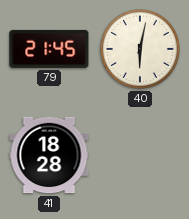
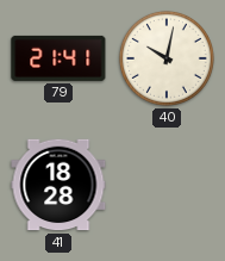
79: 21:45 -> 21:41 (58, 58)
40: 6:02 -> 10:02 (167, 58)
